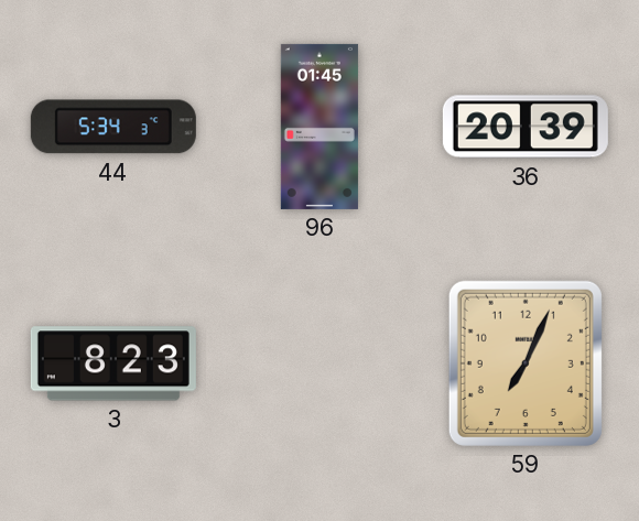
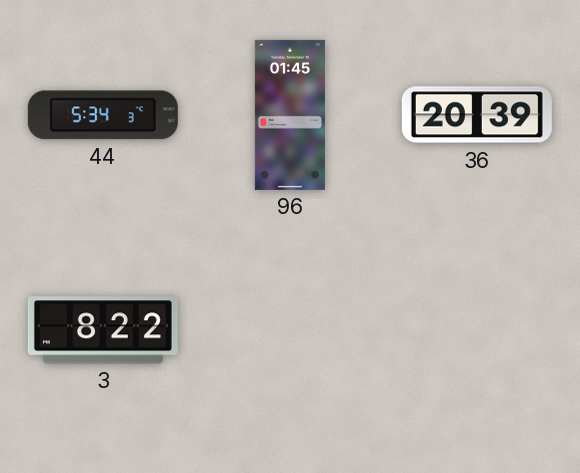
3: 8:23 -> 8:22 (103, 330)
59: 7:04 -> none (526, 363)
